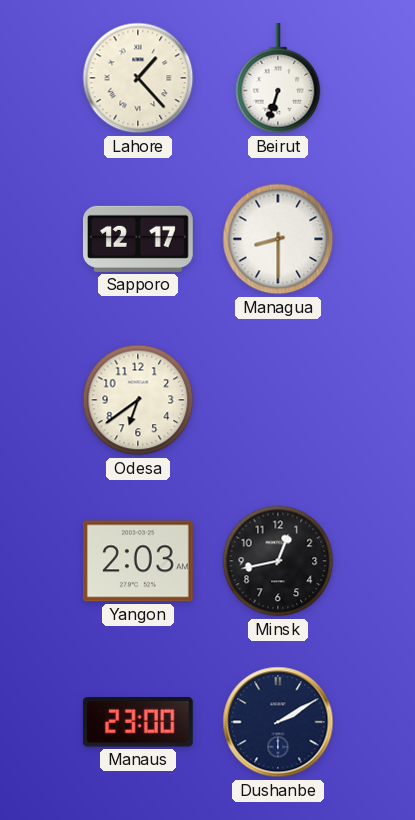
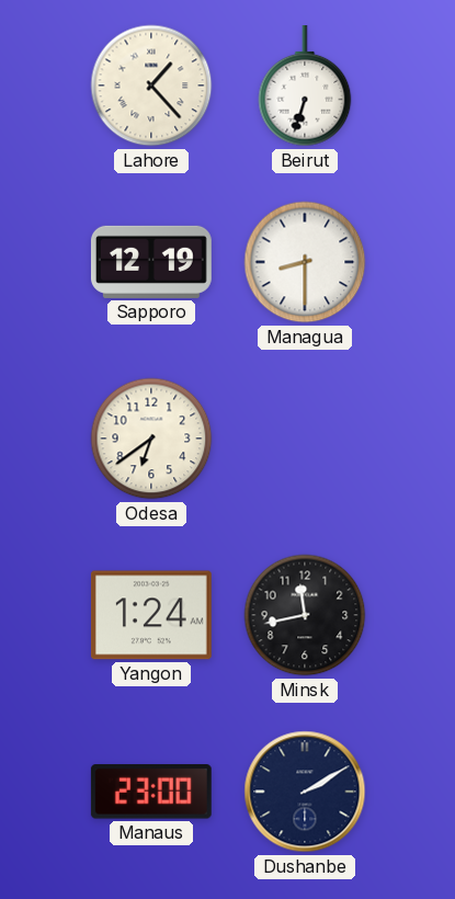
Sapporo: 12:17 -> 12:19 (151, 262)
Yangon: 2:03 -> 1:24 (151, 615)
Minsk: 12:43 -> 11:43 (305, 615)
